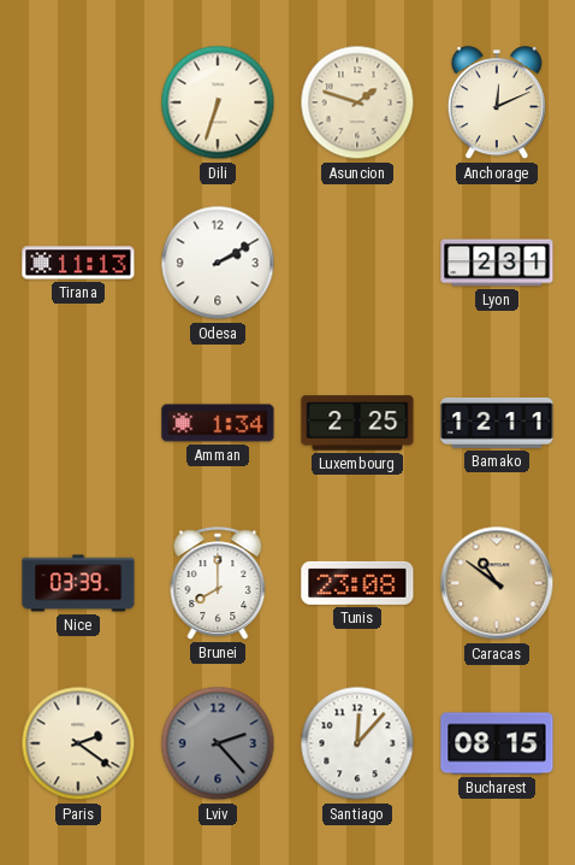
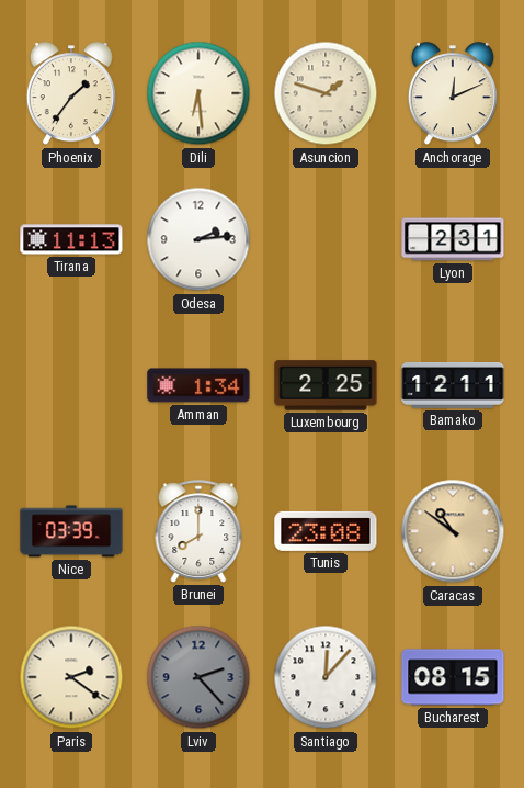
Phoenix: none -> 1:36 (71, 94)
Dili: 6:33 -> 6:29 (198, 93)
Odesa: 2:10 -> 2:14 (198, 239)
